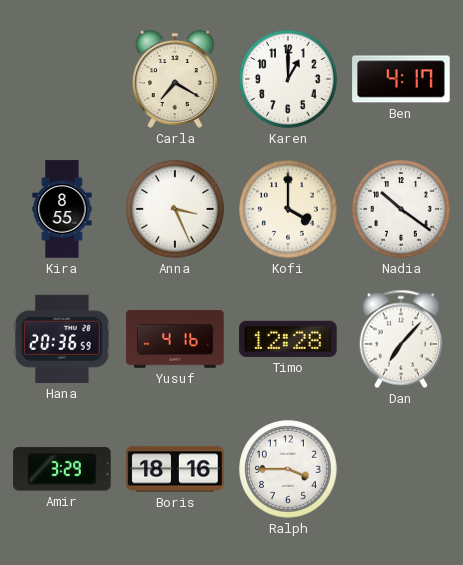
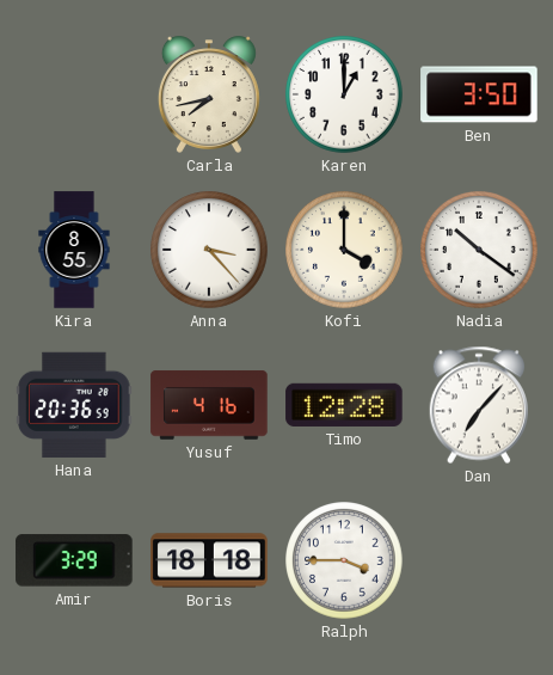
Carla: 7:20 -> 7:43 (209, 94)
Ben: 4:17 -> 3:50 (479, 94)
Anna: 3:26 -> 3:23 (209, 250)
Boris: 18:16 -> 18:18 (209, 560)
